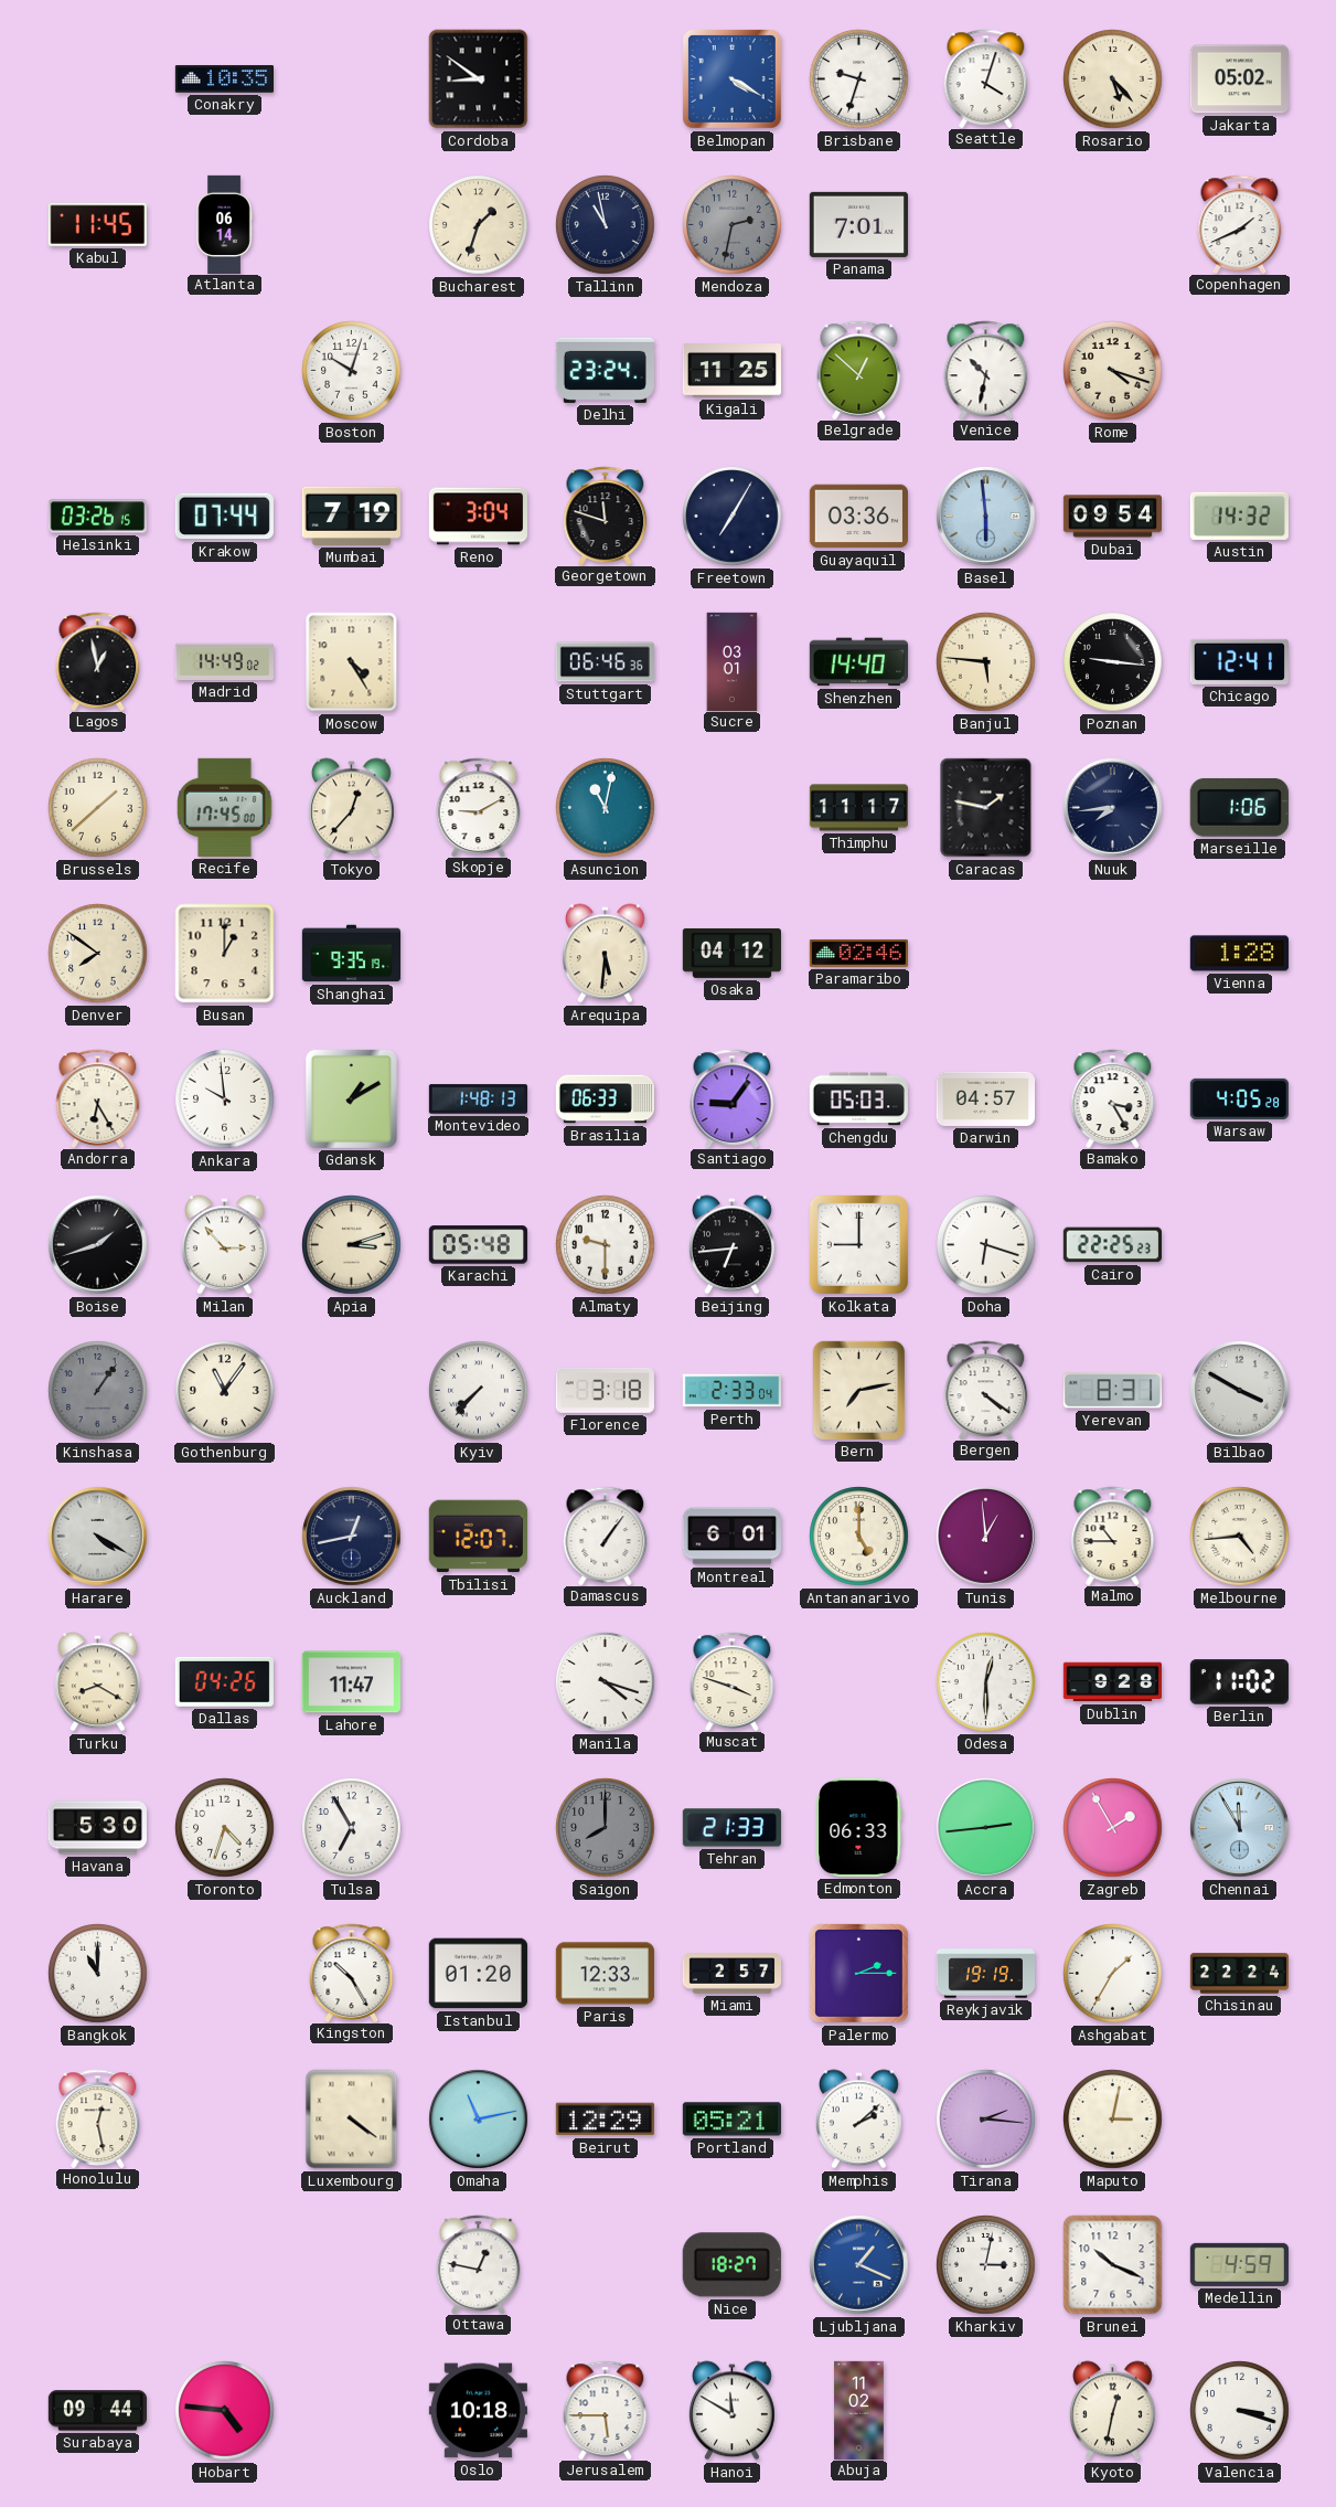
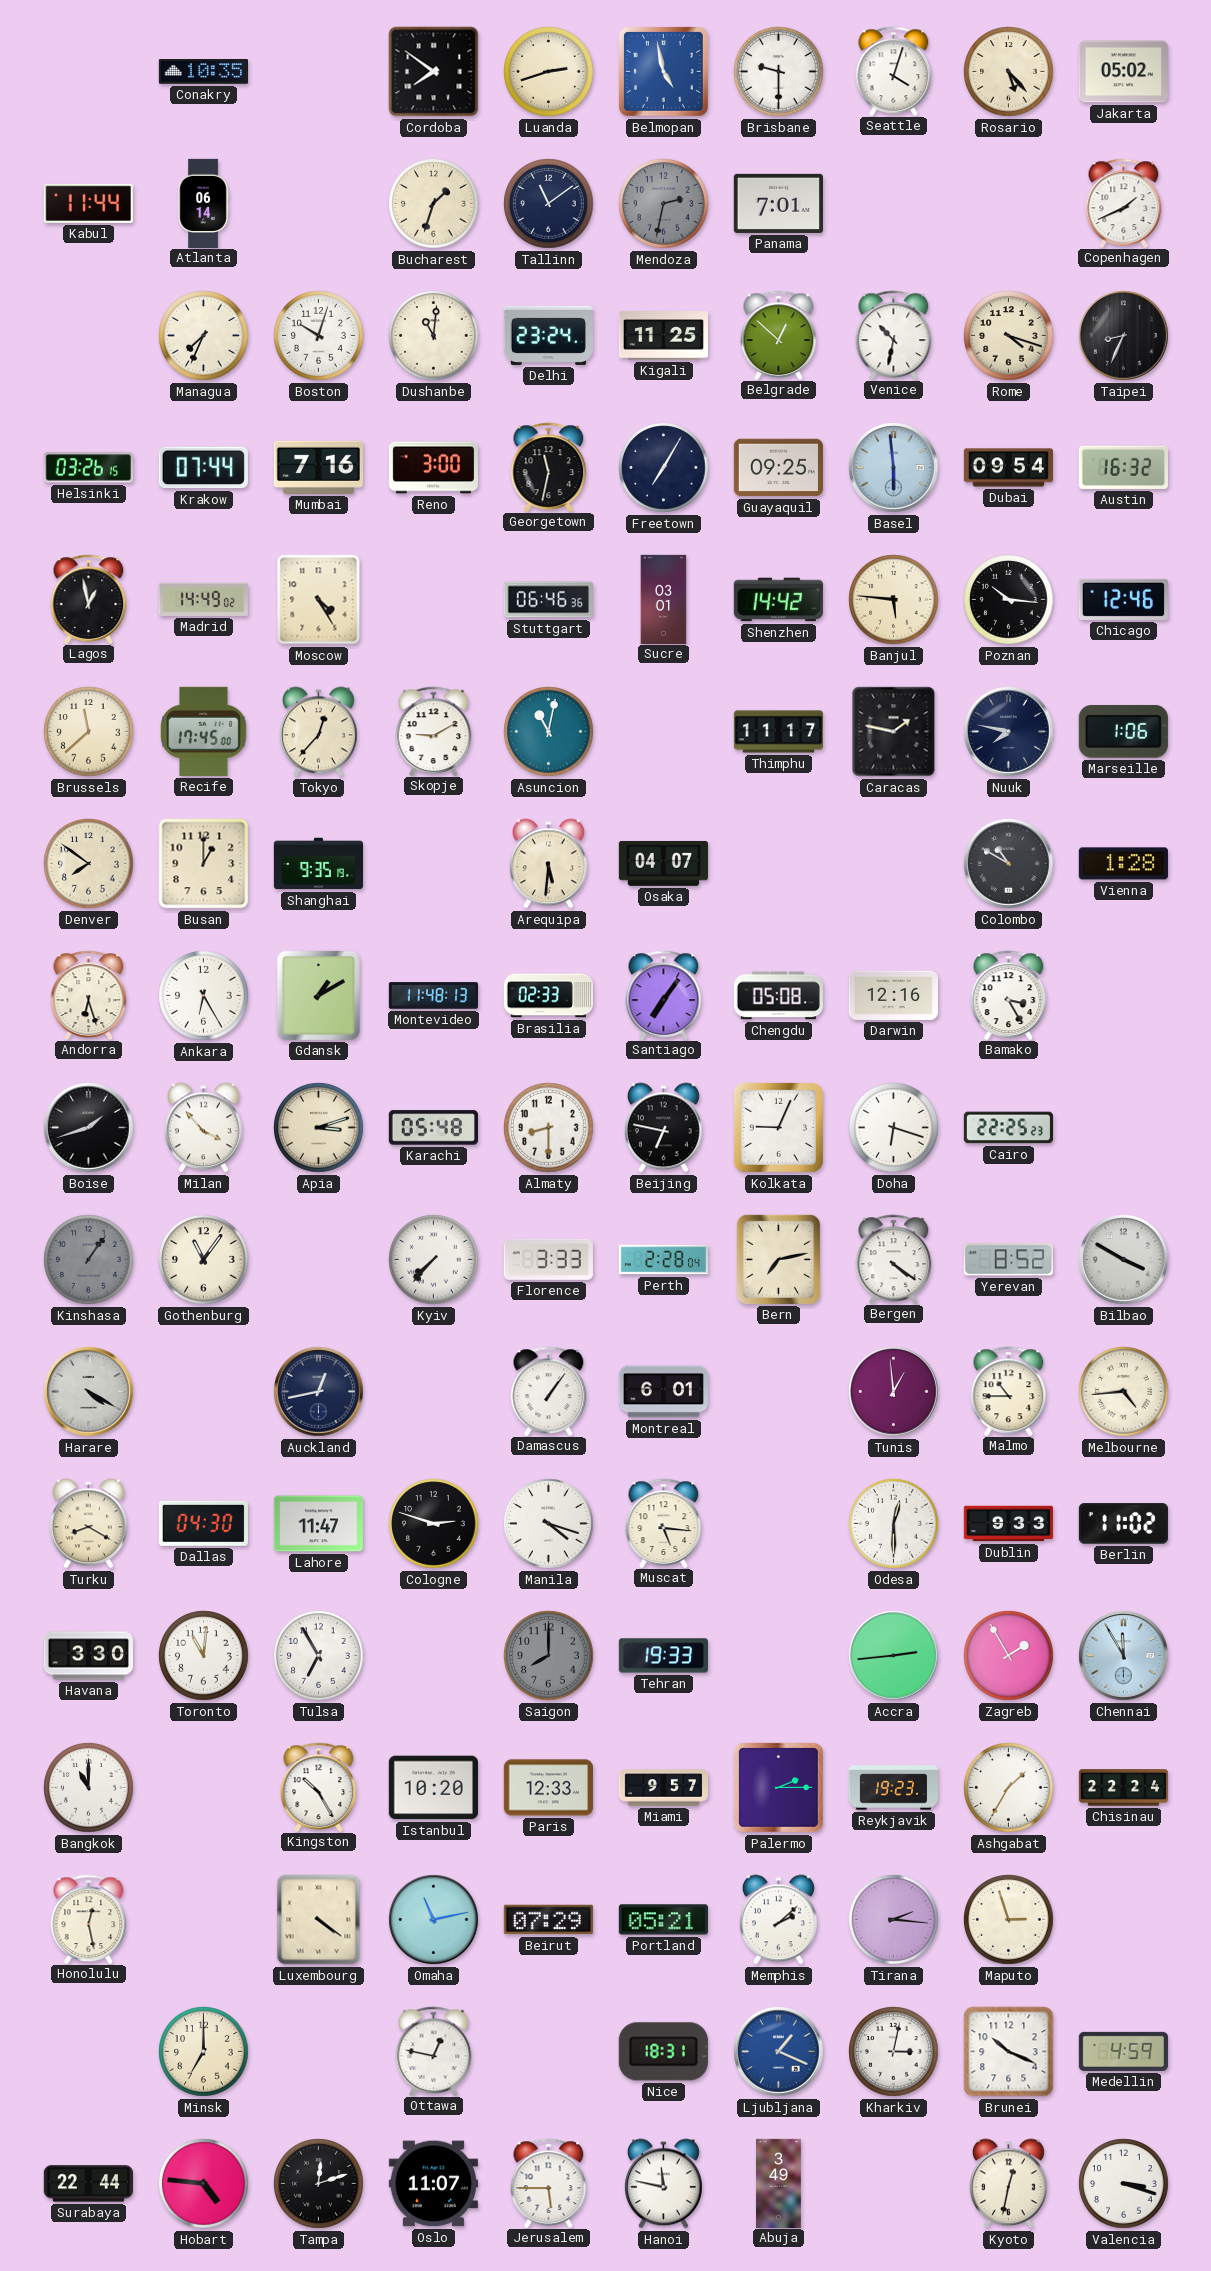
Cordoba: 8:51 -> 7:51 (434, 72)
Luanda: none -> 2:42 (549, 72)
Belmopan: 4:20 -> 4:58 (663, 71)
Brisbane: 9:33 -> 9:30 (779, 72)
Kabul: 11:45 -> 11:44 (88, 203)
Tallinn: 10:58 -> 11:09 (549, 204)
Managua: none -> 7:34 (204, 336)
Dushanbe: none -> 11:01 (434, 336)
Taipei: none -> 8:34 (1124, 336)
Mumbai: 7:19 -> 7:16 (318, 467)
Reno: 3:04 -> 3:00 (433, 468)
Georgetown: 11:48 -> 11:32 (549, 467)
Guayaquil: 03:36 -> 09:25 (778, 468)
Austin: 14:32 -> 16:32 (1123, 467)
Shenzhen: 14:40 -> 14:42 (778, 600)
Poznan: 9:16 -> 10:16 (1009, 600)
Chicago: 12:41 -> 12:46 (1123, 599)
Brussels: 1:38 -> 11:38 (89, 732)
Nuuk: 7:44 -> 7:47 (1009, 732)
Osaka: 04:12 -> 04:07 (663, 863)
Paramaribo: 02:46 -> none (858, 953)
Colombo: none -> 10:50 (1009, 864)
Andorra: 6:25 -> 6:27 (89, 995)
Ankara: 9:59 -> 6:25 (204, 996)
Montevideo: 1:48 -> 11:48 (433, 996)
Brasilia: 06:33 -> 02:33 (548, 996)
Santiago: 9:06 -> 7:06 (664, 995)
Chengdu: 05:03 -> 05:08 (778, 996)
Darwin: 04:57 -> 12:16 (893, 995)
Warsaw: 4:05 -> none (1239, 1098)
Milan: 2:53 -> 3:53 (203, 1128)
Almaty: 9:30 -> 8:30 (549, 1128)
Beijing: 6:44 -> 6:47 (663, 1128)
Kolkata: 9:00 -> 9:04 (778, 1127)
Florence: 3:18 -> 3:33 (548, 1259)
Perth: 2:33 -> 2:28 (663, 1260)
Yerevan: 8:31 -> 8:52 (1008, 1260)
Tbilisi: 12:07 -> none (478, 1537)
Antananarivo: 5:00 -> none (859, 1537)
Dallas: 04:26 -> 04:30 (203, 1523)
Cologne: none -> 2:48 (434, 1524)
Muscat: 3:48 -> 5:16 (664, 1523)
Dublin: 9:28 -> 9:33 (1008, 1524)
Havana: 5:30 -> 3:30 (88, 1656)
Toronto: 4:33 -> 11:01 (204, 1656)
Tehran: 21:33 -> 19:33 (663, 1656)
Edmonton: 06:33 -> none (859, 1827)
Istanbul: 01:20 -> 10:20 (433, 1788)
Miami: 2:57 -> 9:57 (663, 1788)
Reykjavik: 19:19 -> 19:23 (893, 1788)
Beirut: 12:29 -> 07:29 (548, 1920)
Maputo: 3:02 -> 2:57 (1009, 1920)
Minsk: none -> 7:00 (204, 2052)
Nice: 18:27 -> 18:31 (663, 2052)
Surabaya: 09:44 -> 22:44 (88, 2184)
Tampa: none -> 12:12 (319, 2184)
Oslo: 10:18 -> 11:07 (433, 2184)
Hanoi: 11:50 -> 11:47 (663, 2184)
Abuja: 11:02 -> 3:49 (779, 2183)
